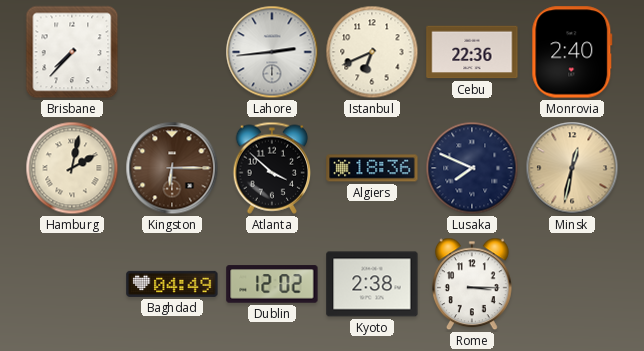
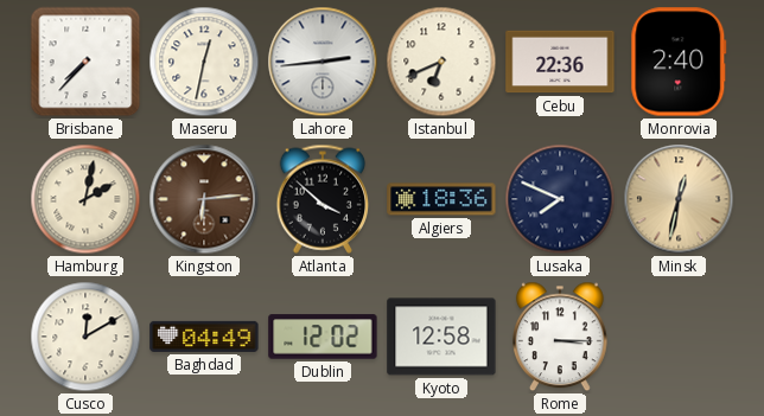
Maseru: none -> 12:32 (204, 62)
Kingston: 6:15 -> 6:14 (204, 199)
Cusco: none -> 12:10 (85, 337)
Kyoto: 2:38 -> 12:58 (441, 337)
